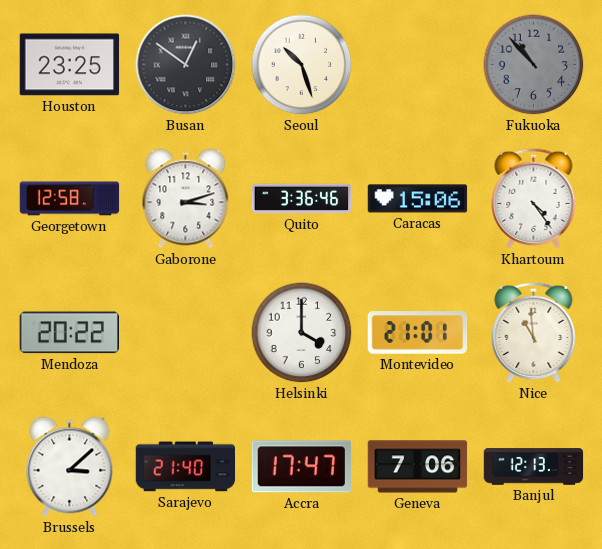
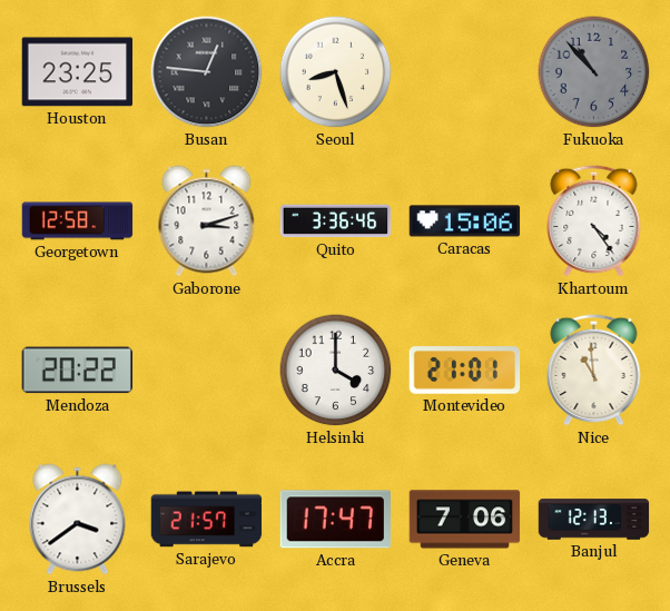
Busan: 12:51 -> 12:46 (207, 72)
Seoul: 10:27 -> 8:27 (336, 72)
Brussels: 3:08 -> 3:39 (78, 520)
Sarajevo: 21:40 -> 21:57 (207, 520)
